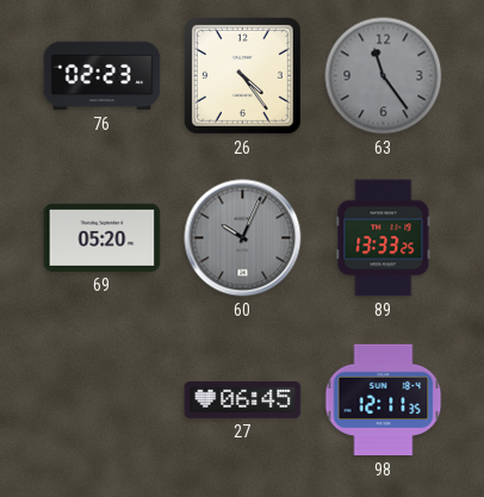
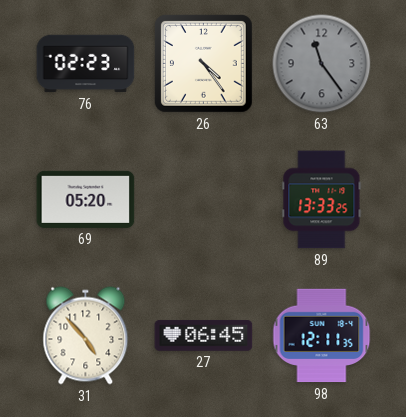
60: 10:04 -> none (243, 238)
31: none -> 4:53 (86, 336)
